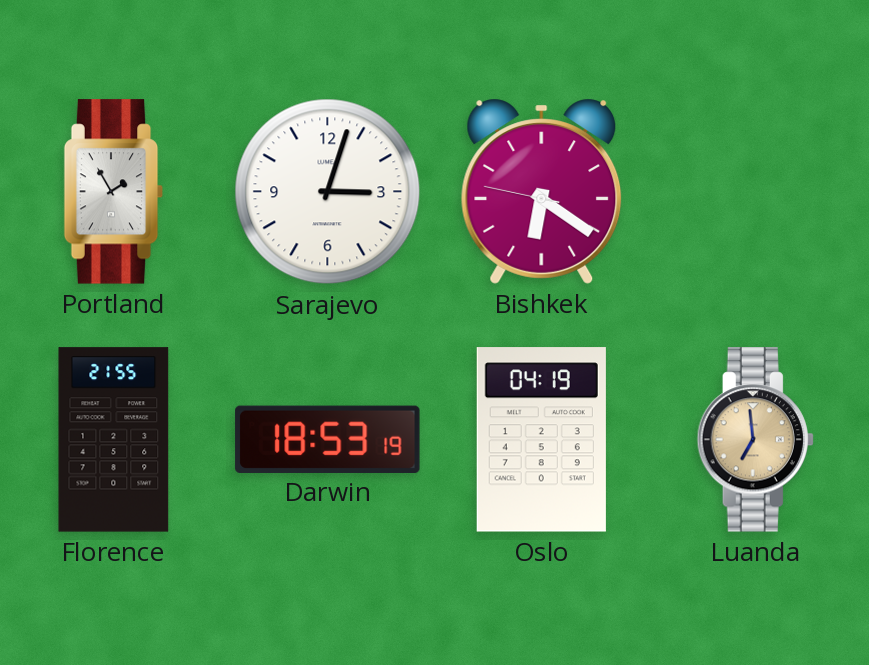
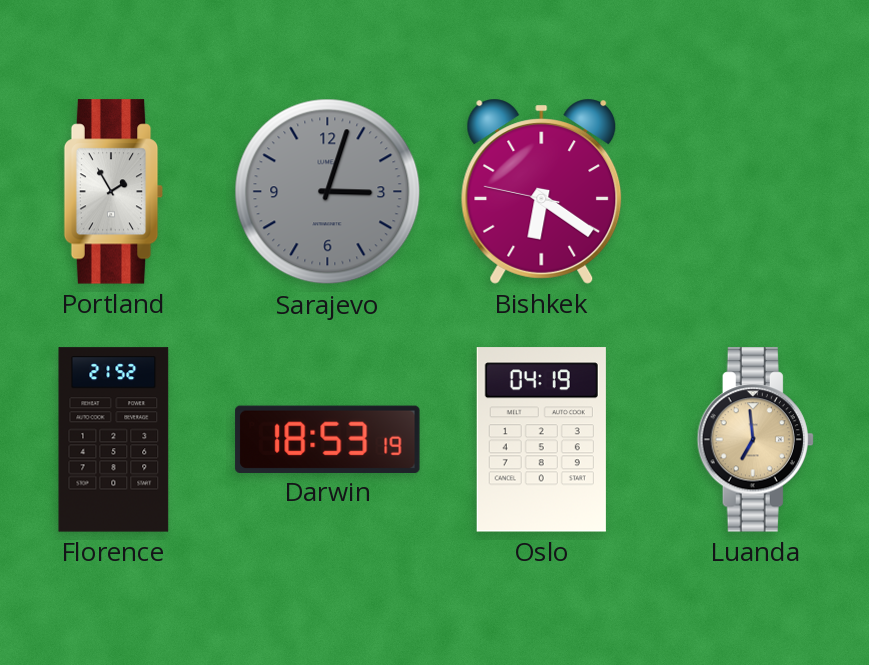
Sarajevo dial: white -> grey (328, 192)
Florence: 21:55 -> 21:52 (114, 440)
